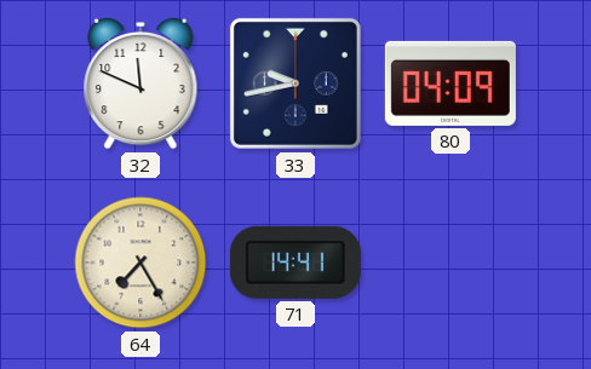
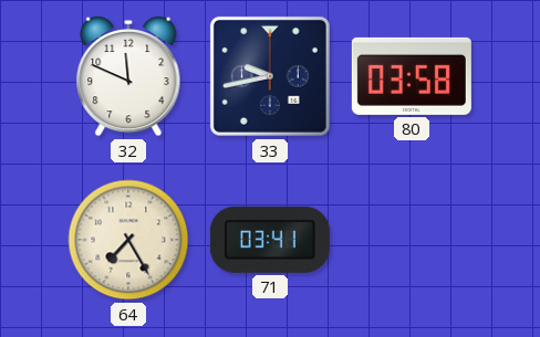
80: 04:09 -> 03:58 (412, 76)
71: 14:41 -> 03:41 (270, 240)
